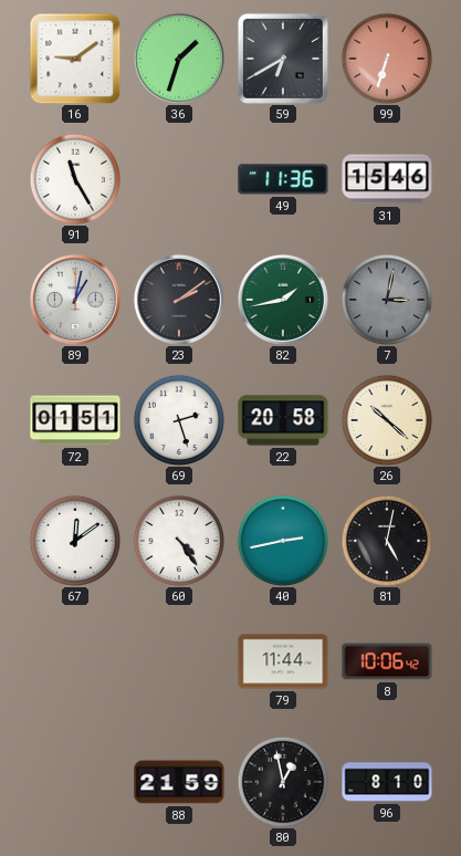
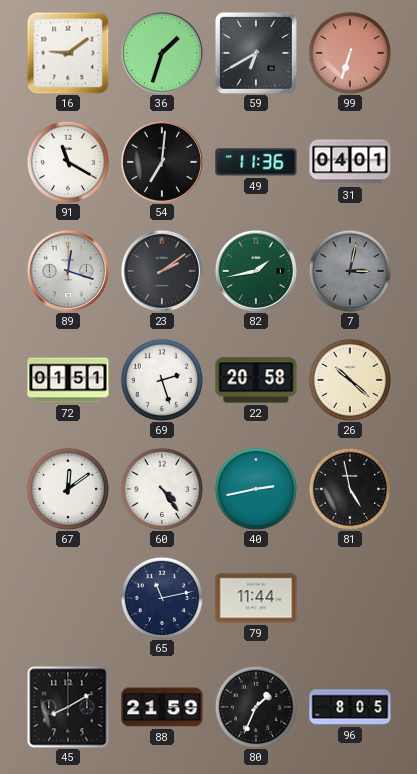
91: 11:25 -> 11:20 (67, 161)
54: none -> 7:01 (162, 162)
31: 15:46 -> 04:01 (350, 162)
89: 1:02 -> 12:18 (68, 271)
81: 5:02 -> 4:58 (349, 488)
65: none -> 11:13 (161, 597)
8: 10:06 -> none (387, 661)
45: none -> 8:10 (68, 707)
80: 12:58 -> 1:34 (255, 706)
96: 8:10 -> 8:05 (350, 707)
